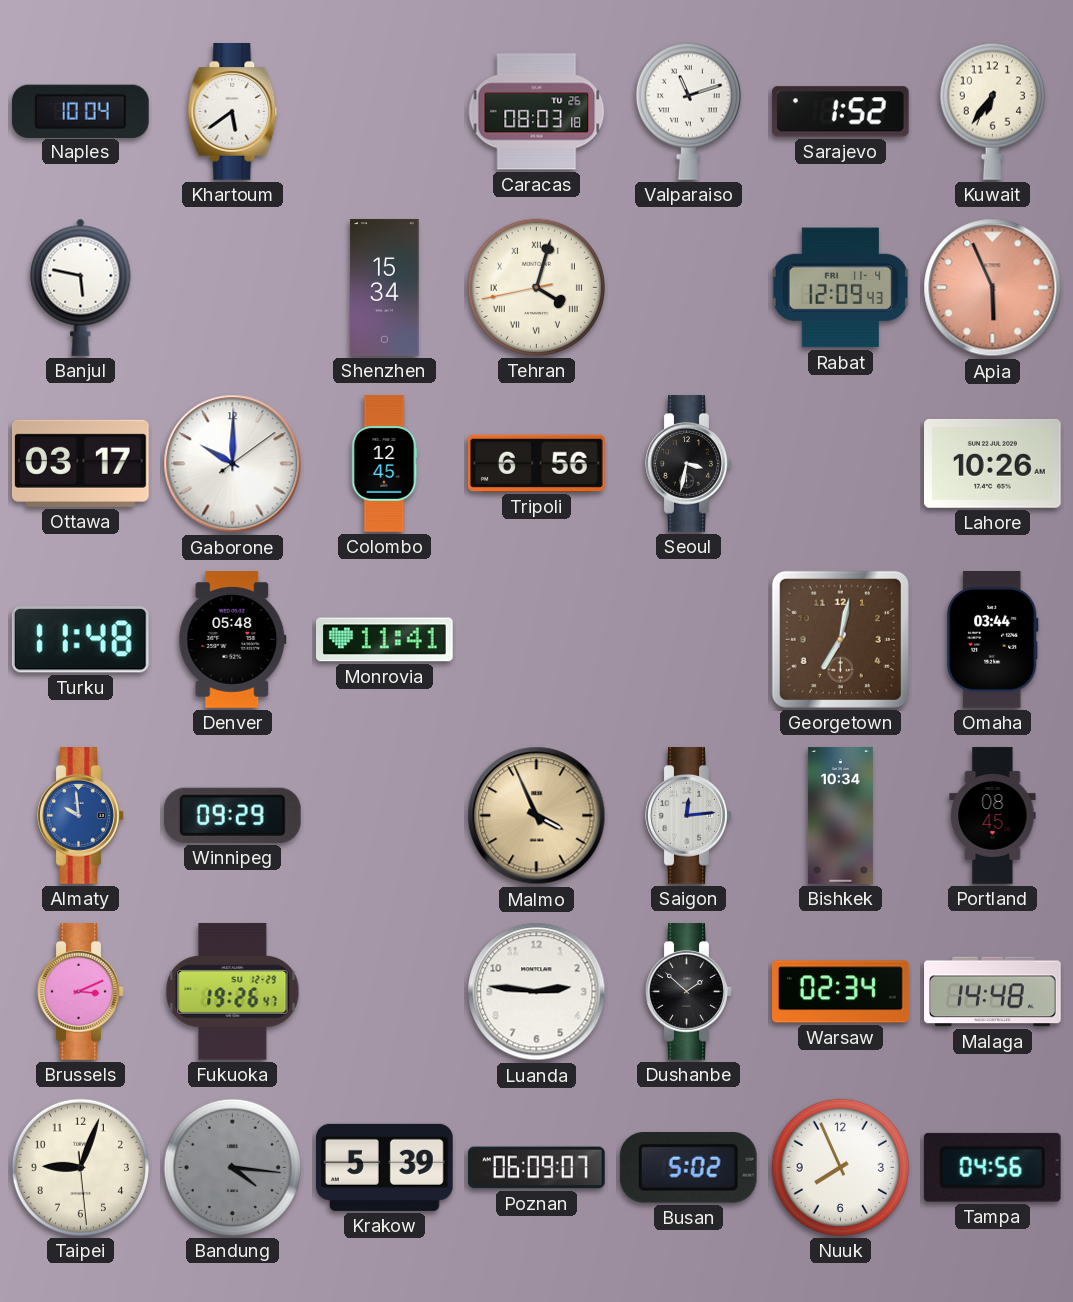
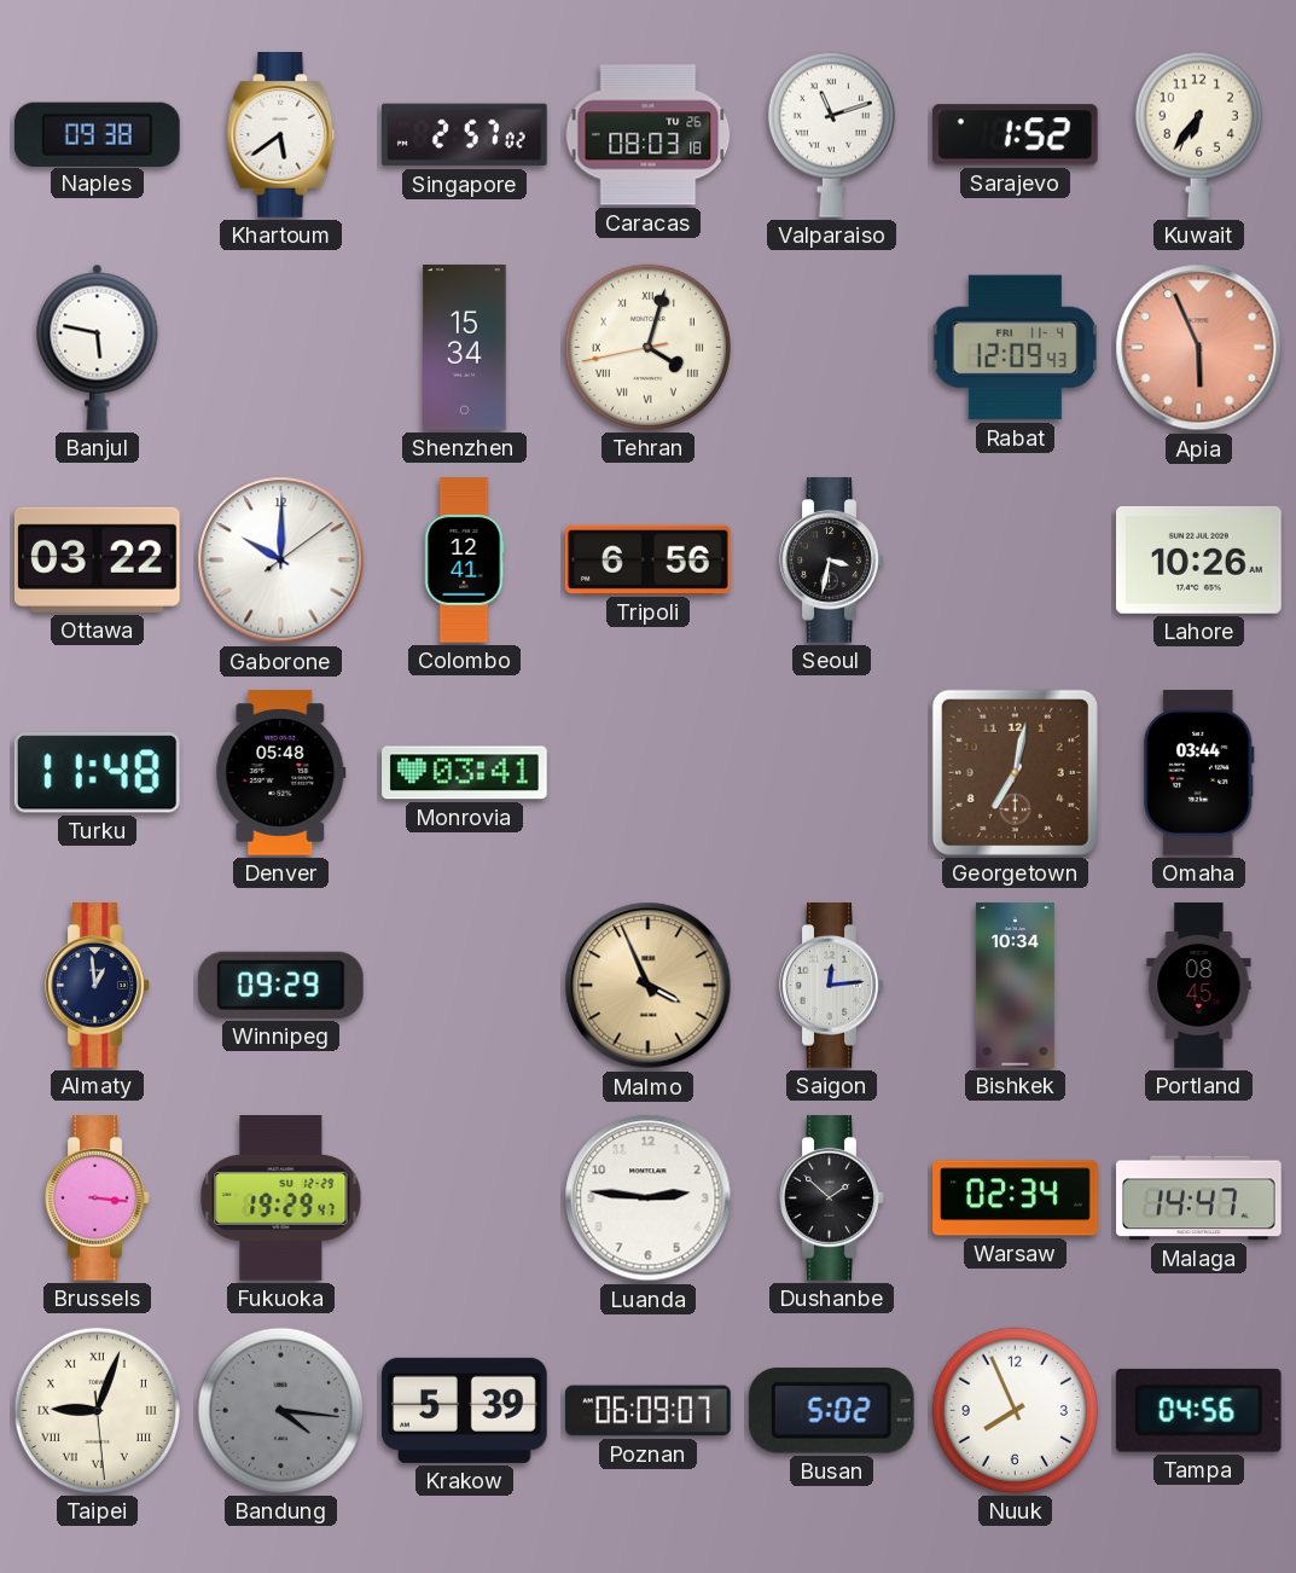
Naples: 10:04 -> 09:38 (97, 134)
Singapore: none -> 2:57 (465, 135)
Ottawa: 03:17 -> 03:22 (98, 559)
Colombo: 12:45 -> 12:41 (464, 561)
Monrovia: 11:41 -> 03:41 (465, 773)
Almaty: 9:59 -> 12:59 (98, 986)
Almaty dial: blue -> navy (98, 986)
Brussels: 3:11 -> 3:16 (98, 1198)
Fukuoka: 19:26 -> 19:29 (281, 1198)
Malaga: 14:48 -> 14:47 (1199, 1198)
Taipei numerals: Arabic -> Roman (97, 1410)
